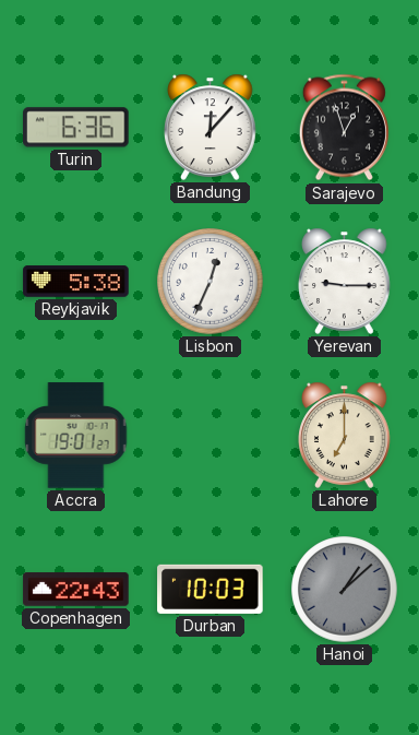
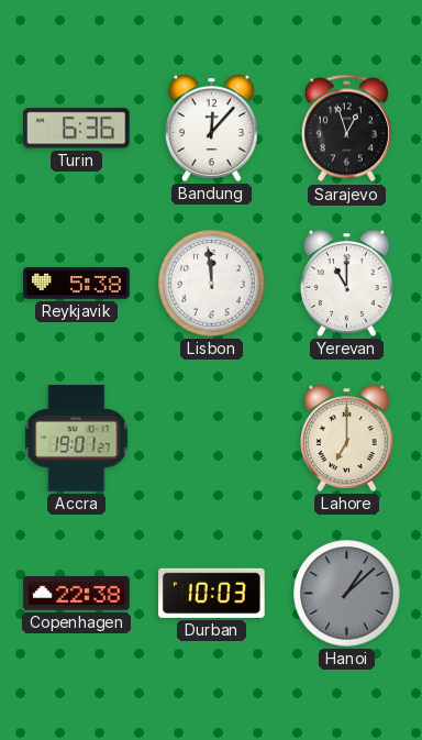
Lisbon: 12:34 -> 11:59 (212, 284)
Yerevan: 9:15 -> 11:00 (347, 283)
Copenhagen: 22:43 -> 22:38 (77, 594)
